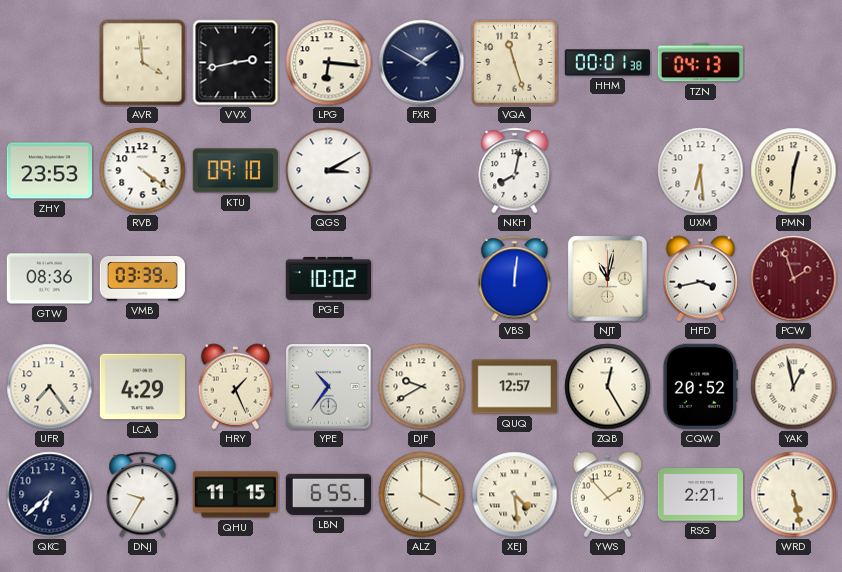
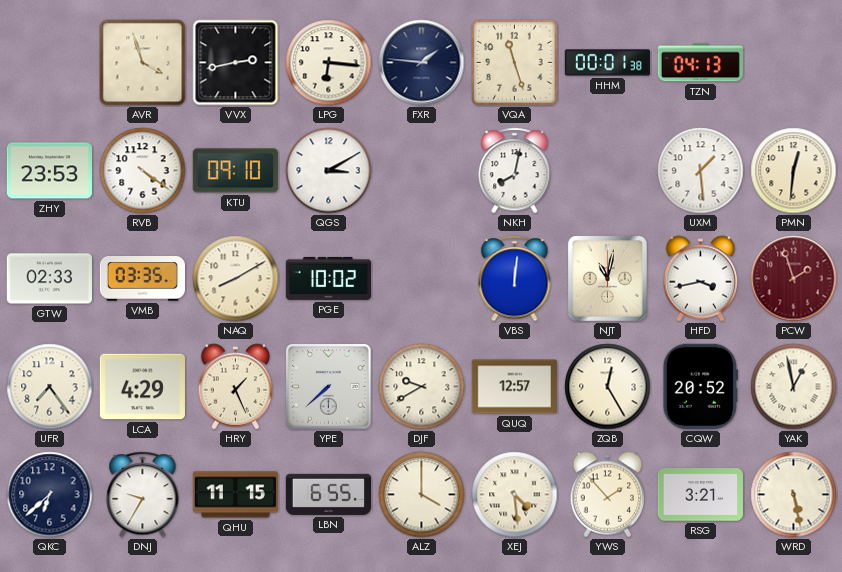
AVR: 3:59 -> 3:57 (143, 63)
FXR: 1:50 -> 1:46 (422, 63)
UXM: 6:29 -> 1:29 (701, 171)
GTW: 08:36 -> 02:33 (49, 279)
VMB: 03:39 -> 03:35 (142, 279)
NAQ: none -> 8:10 (236, 279)
YPE: 10:36 -> 7:38 (329, 387)
RSG: 2:21 -> 3:21 (700, 495)
